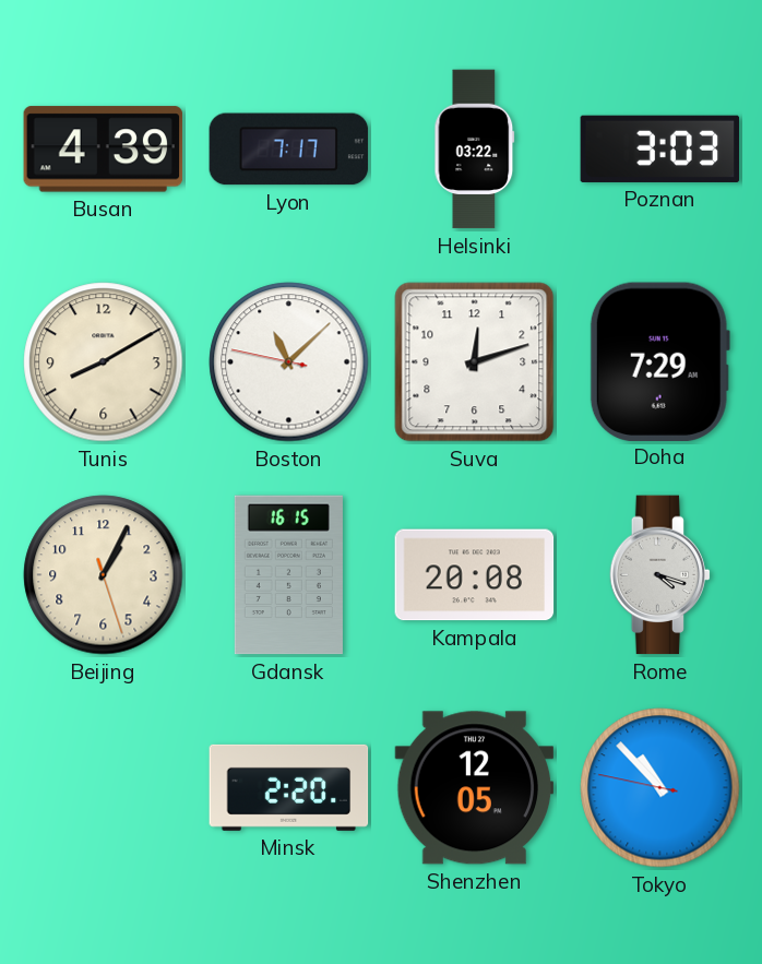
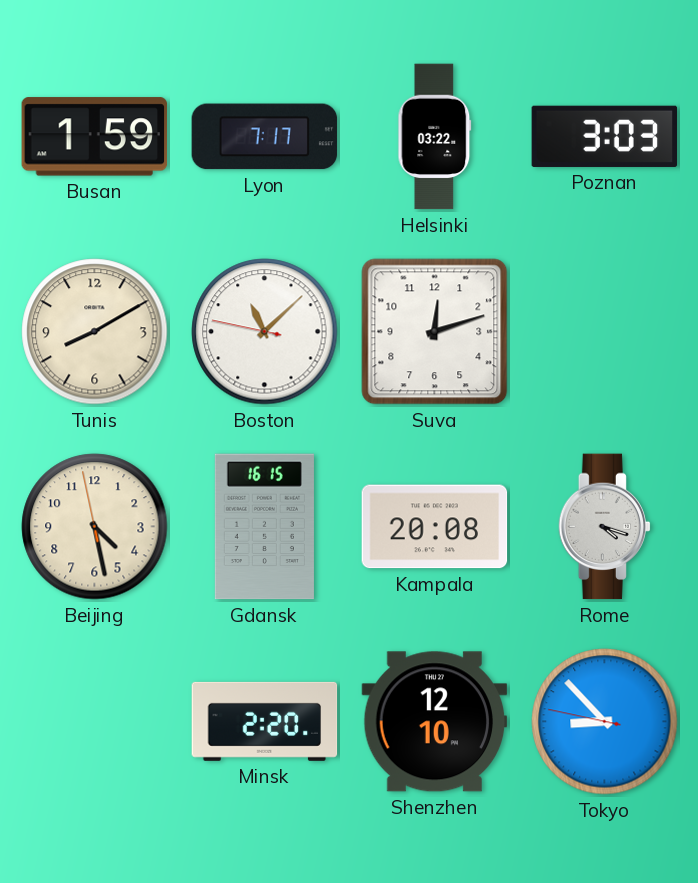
Busan: 4:39 -> 1:59 (95, 137)
Doha: 7:29 -> none (659, 361)
Beijing: 1:04 -> 4:27 (95, 527)
Shenzhen: 12:05 -> 12:10 (435, 722)
Tokyo: 10:52 -> 8:52 (605, 722)
